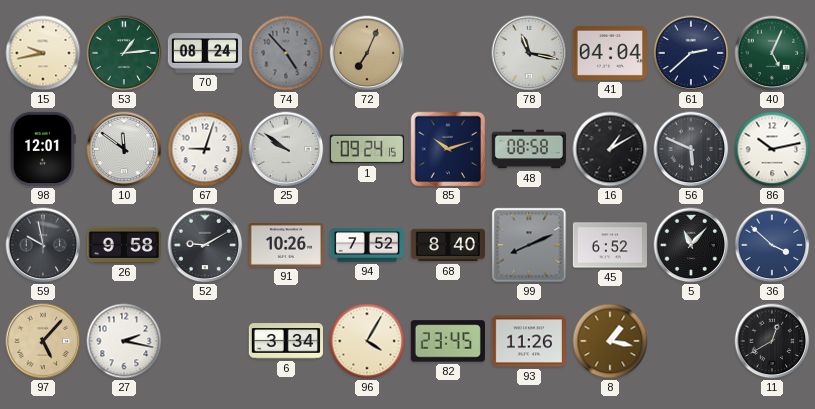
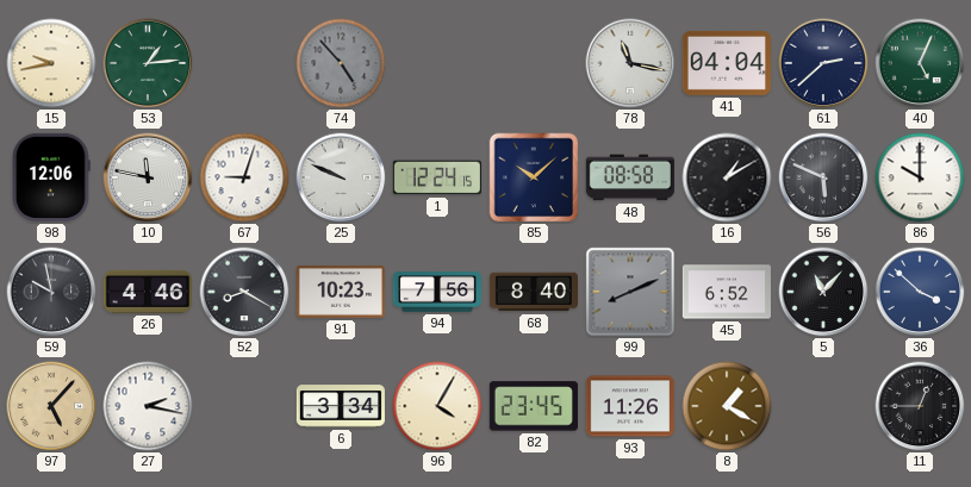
70: 08:24 -> none (205, 53)
72: 7:04 -> none (367, 53)
98: 12:01 -> 12:06 (51, 177)
10: 11:51 -> 11:47 (148, 177)
25: 9:51 -> 9:49 (341, 177)
1: 09:24 -> 12:24 (437, 177)
85: 10:12 -> 10:08 (534, 177)
86: 10:13 -> 10:00 (920, 177)
26: 9:58 -> 4:46 (148, 292)
52: 9:10 -> 8:20 (244, 292)
91: 10:26 -> 10:23 (341, 293)
94: 7:52 -> 7:56 (437, 292)
8: 1:17 -> 1:20 (727, 406)
11: 12:40 -> 12:45 (920, 406)
